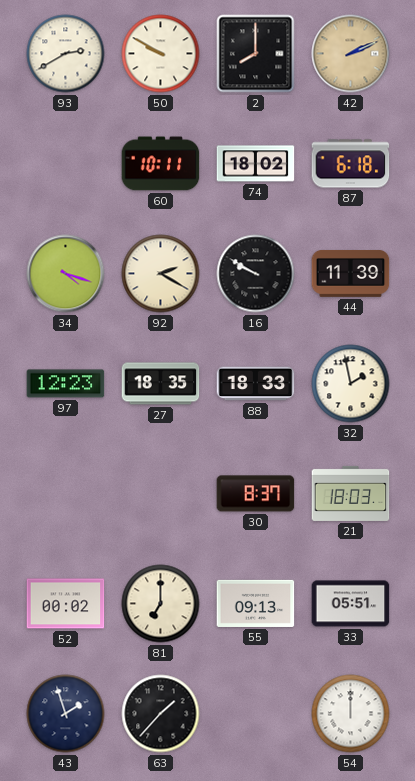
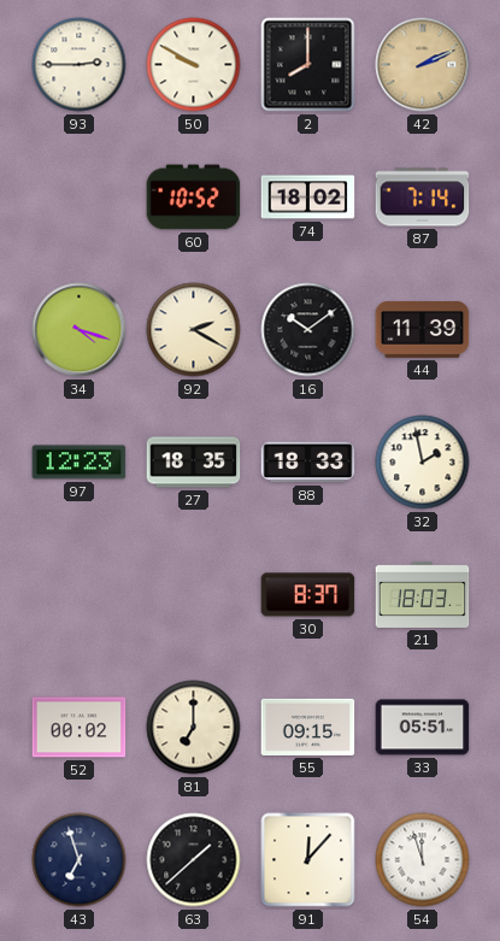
93: 2:40 -> 2:45 (80, 65)
60: 10:11 -> 10:52 (194, 198)
87: 6:18 -> 7:14 (423, 198)
16: 9:50 -> 10:09 (308, 330)
55: 09:13 -> 09:15 (308, 727)
43: 1:57 -> 6:57 (80, 860)
63: 1:37 -> 1:38 (194, 860)
91: none -> 12:07 (308, 860)
54: 12:00 -> 11:57 (423, 860)
